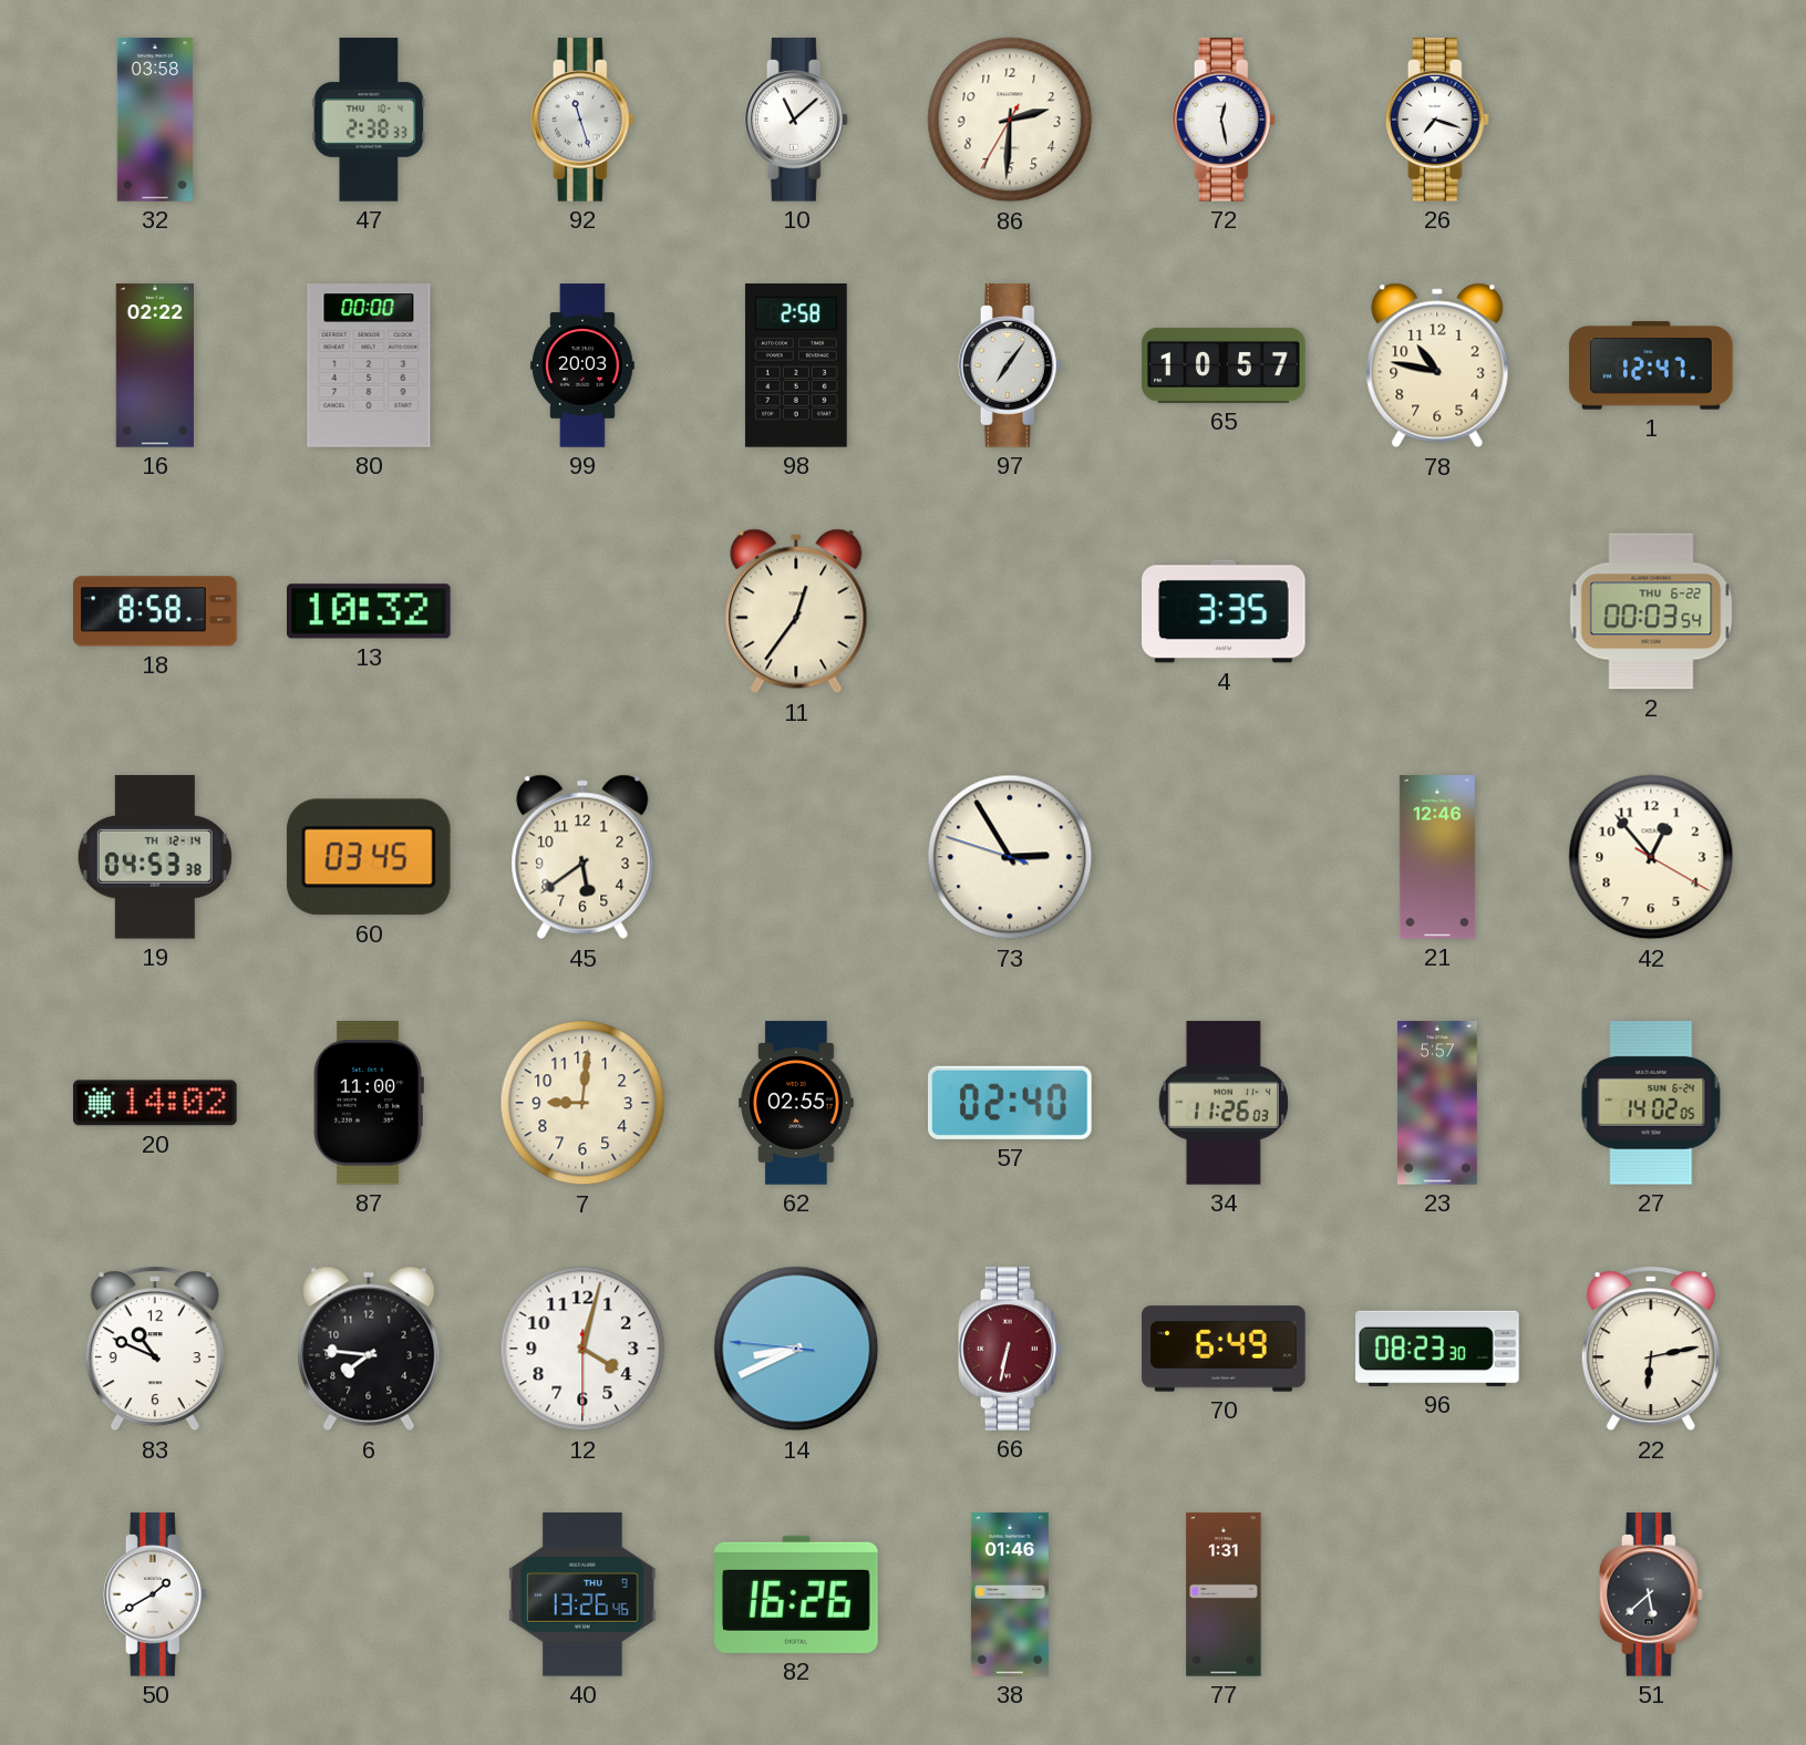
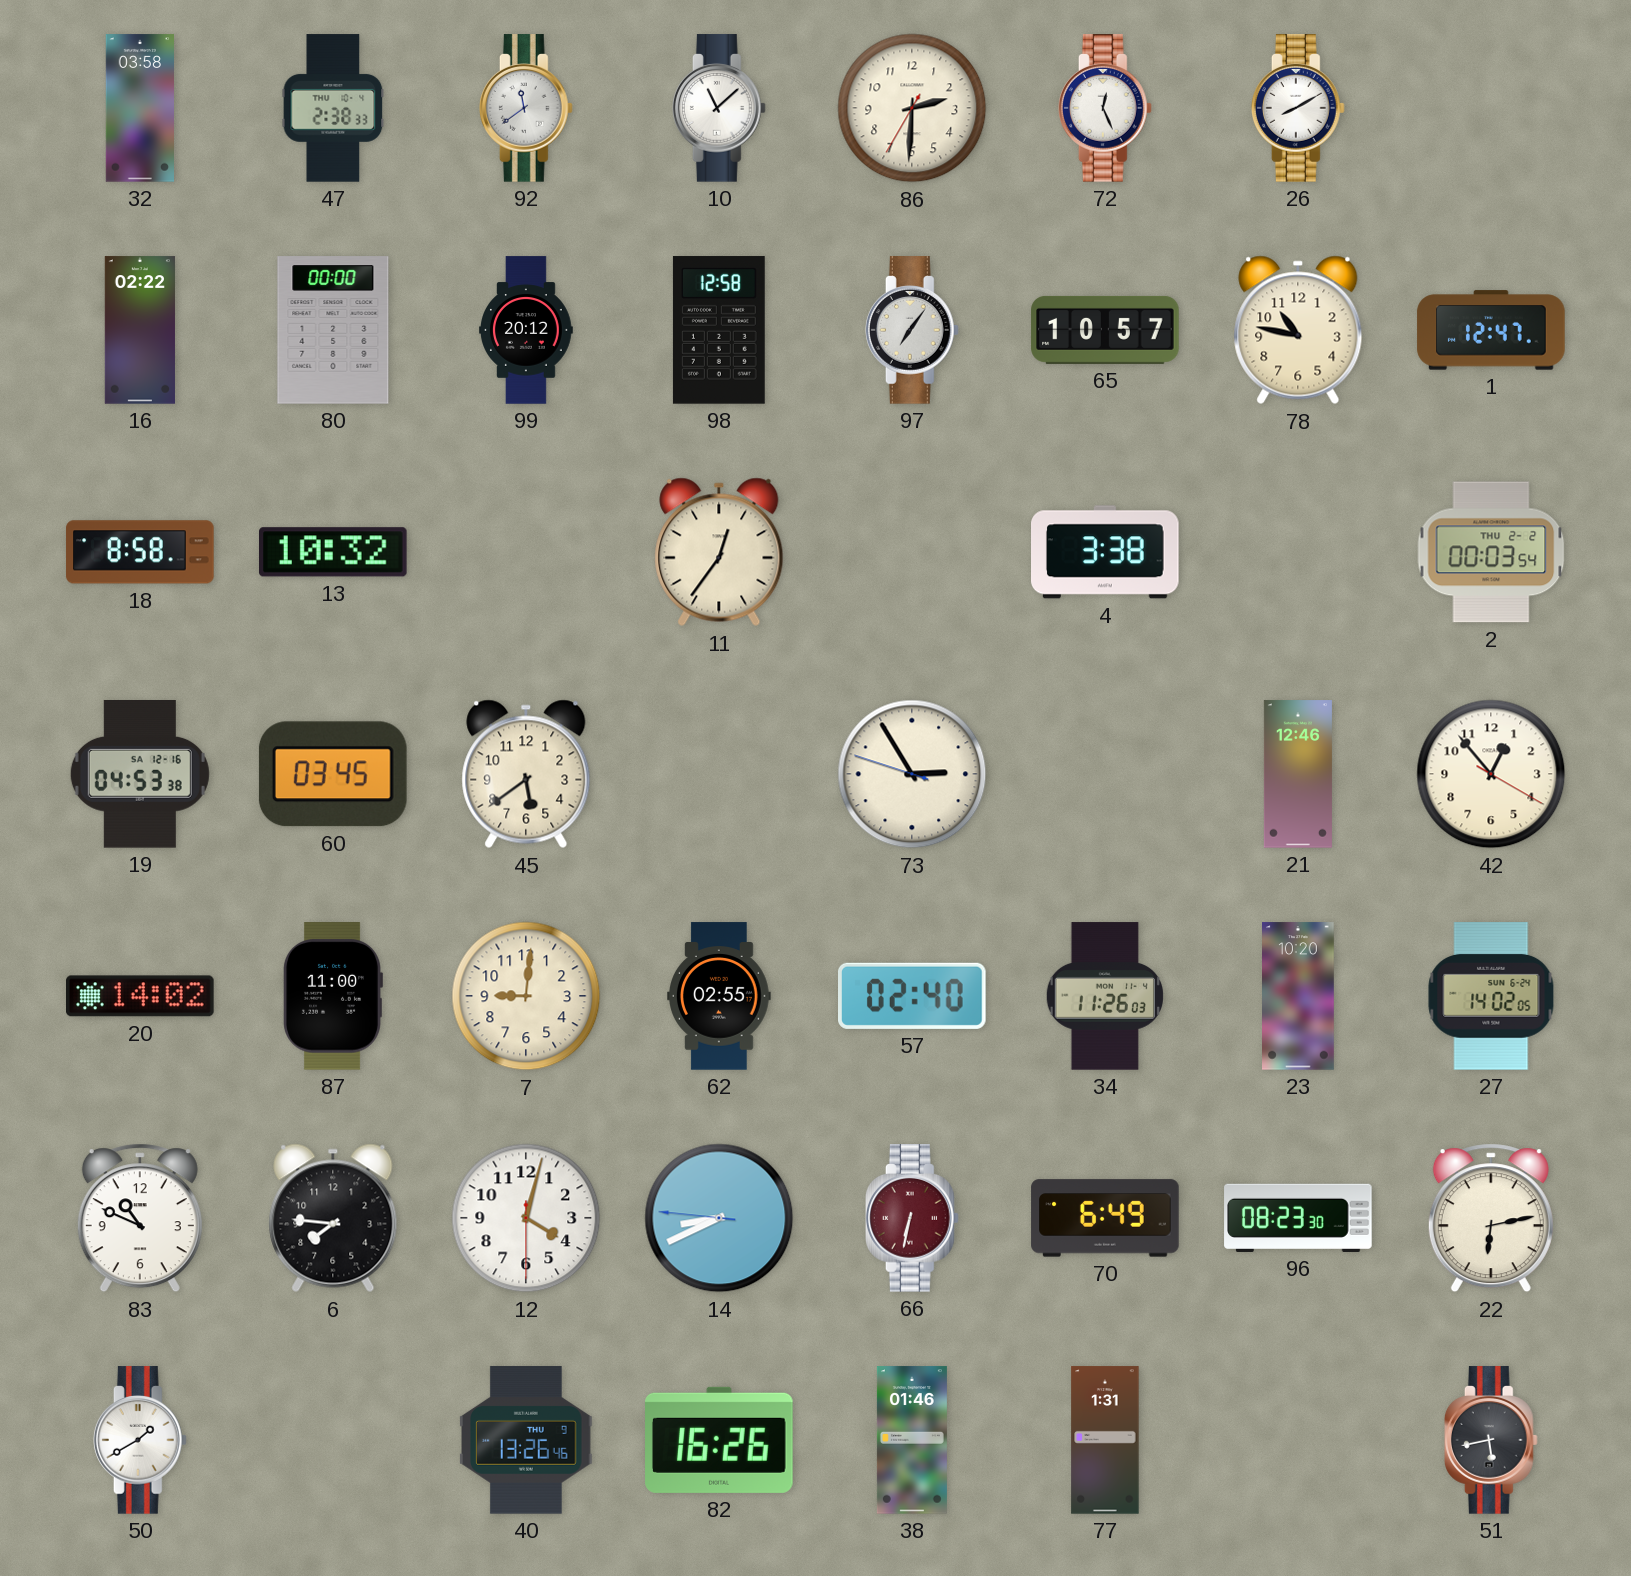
92: 11:27 -> 11:39 (526, 108)
72: 12:28 -> 12:26 (1105, 108)
26: 7:18 -> 8:10 (1298, 108)
99: 20:03 -> 20:12 (527, 330)
98: 2:58 -> 12:58 (719, 330)
4: 3:35 -> 3:38 (1105, 552)
2 date: THU 6-22 -> THU 2-2 (1491, 552)
19 date: TH 12-14 -> SA 12-16 (140, 775)
23: 5:57 -> 10:20 (1299, 996)
51: 5:38 -> 5:43 (1491, 1440)
